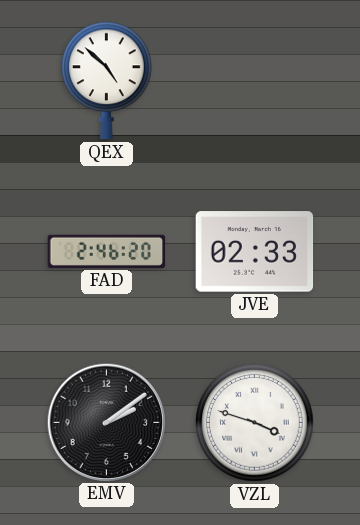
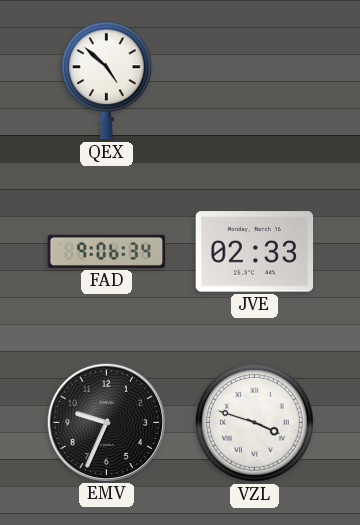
FAD: 2:46 -> 9:06 (107, 251)
EMV: 2:09 -> 9:34 (106, 422)
